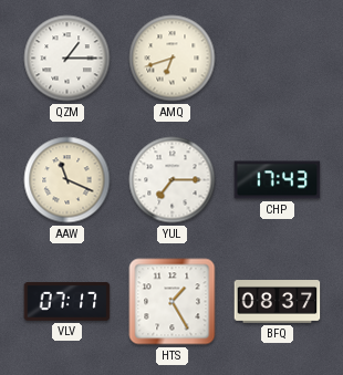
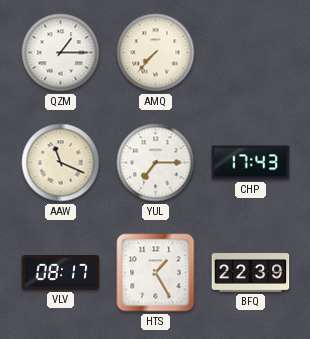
AMQ: 6:42 -> 7:37 (156, 53)
VLV: 07:17 -> 08:17 (61, 272)
BFQ: 08:37 -> 22:39 (251, 273)
